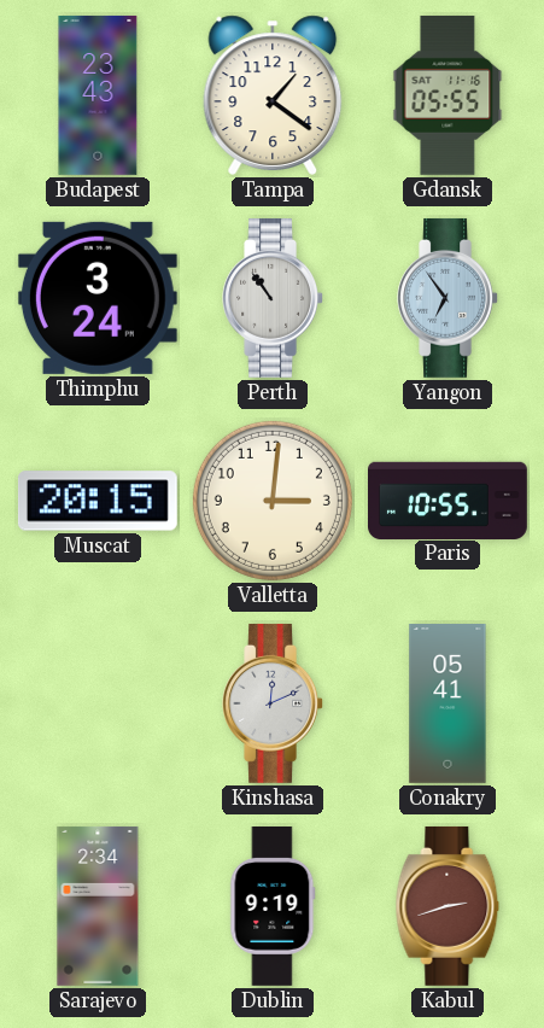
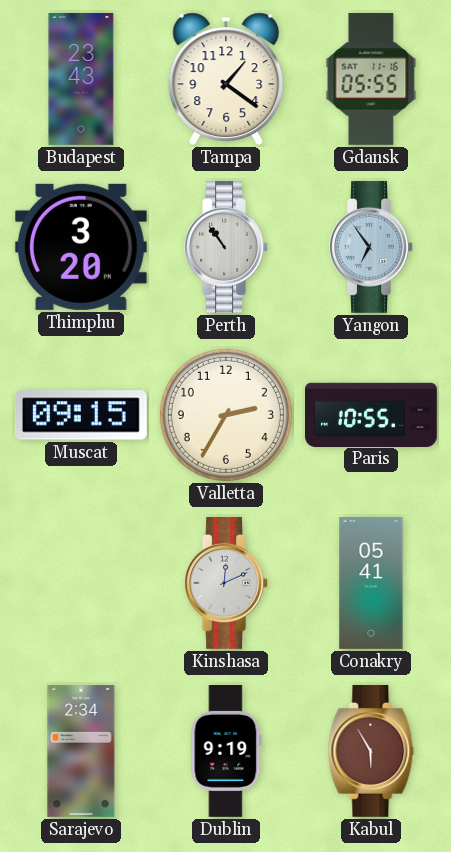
Thimphu: 3:24 -> 3:20 (81, 247)
Muscat: 20:15 -> 09:15 (81, 415)
Valletta: 3:01 -> 2:35 (226, 415)
Kabul: 2:42 -> 5:55 (371, 751)
